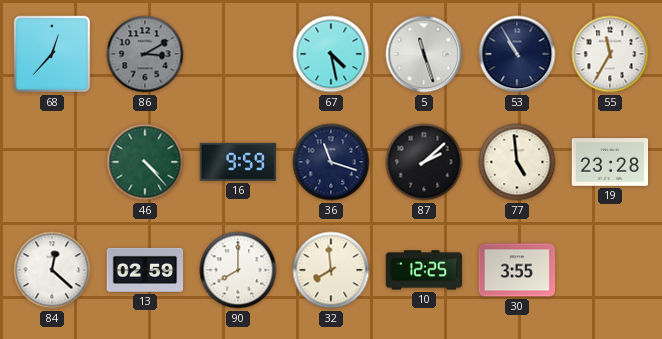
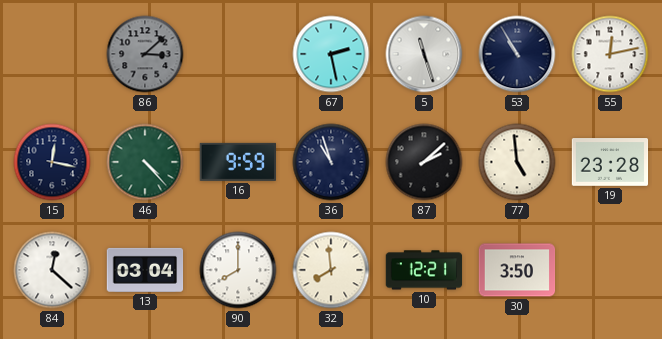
68: 12:37 -> none (52, 54)
86: 3:10 -> 3:08 (145, 54)
67: 4:28 -> 2:28 (331, 54)
55: 11:35 -> 12:13 (610, 54)
15: none -> 12:17 (52, 162)
36: 11:18 -> 10:57 (331, 162)
13: 02:59 -> 03:04 (145, 270)
10: 12:25 -> 12:21 (424, 270)
30: 3:55 -> 3:50 (517, 270)
